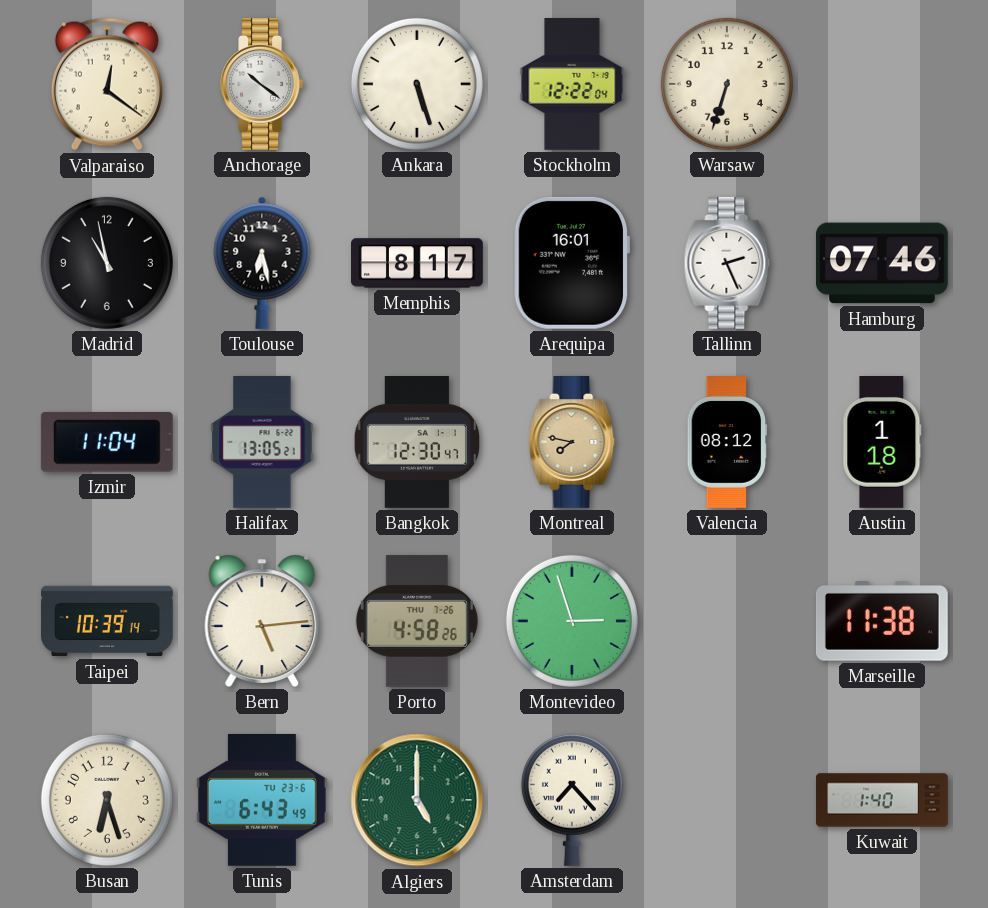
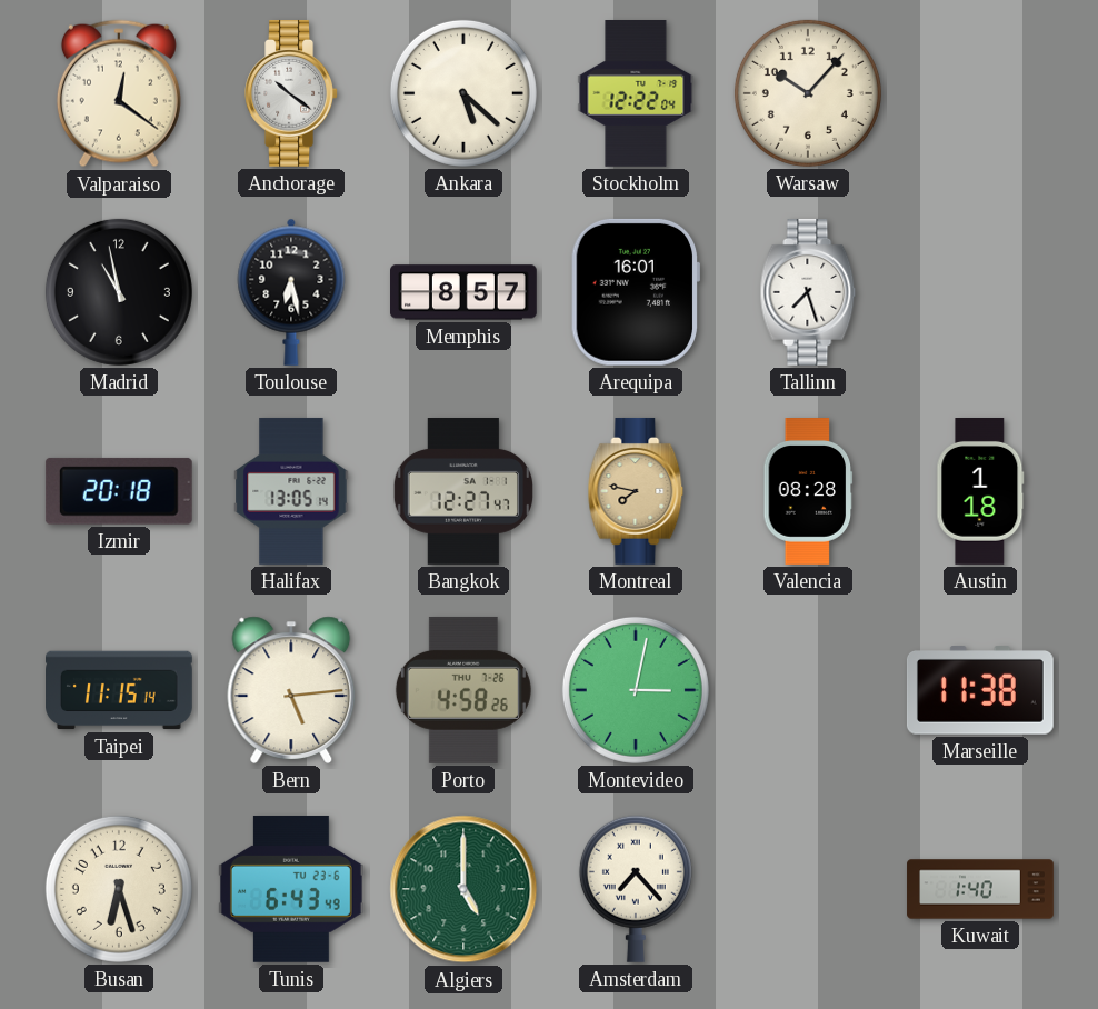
Ankara: 5:27 -> 5:22 (463, 93)
Warsaw: 6:33 -> 10:07 (808, 93)
Memphis: 8:17 -> 8:57 (465, 292)
Tallinn: 2:26 -> 7:27 (808, 292)
Hamburg: 07:46 -> none (882, 263)
Izmir: 11:04 -> 20:18 (119, 491)
Halifax: 13:05:21 -> 13:05:14 (291, 491)
Bangkok: 12:30 -> 12:27 (462, 492)
Valencia: 08:12 -> 08:28 (808, 492)
Taipei: 10:39 -> 11:15 (120, 690)
Montevideo: 2:57 -> 3:02 (636, 690)
